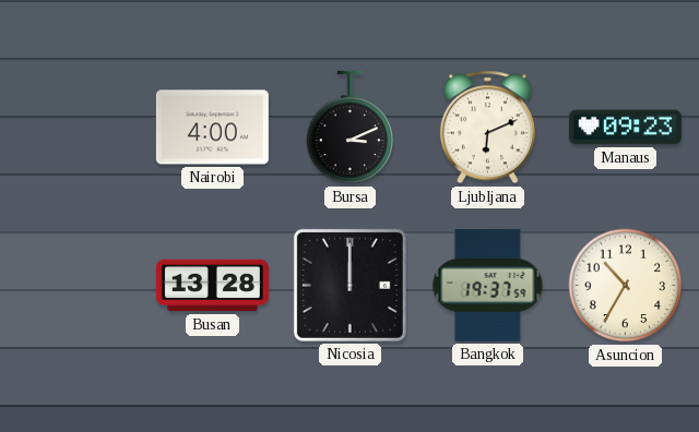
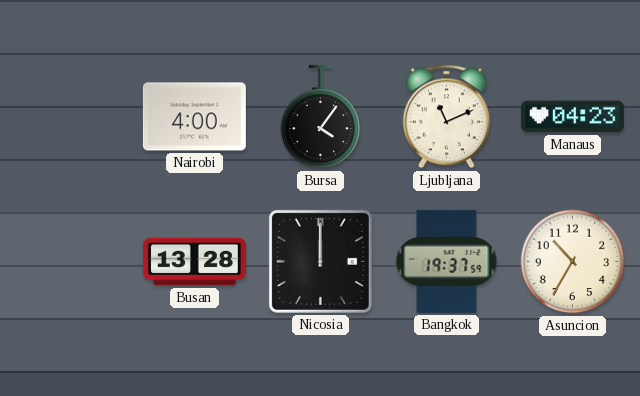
Bursa: 3:11 -> 4:06 (321, 117)
Ljubljana: 6:11 -> 11:11 (446, 117)
Manaus: 09:23 -> 04:23 (572, 117)
